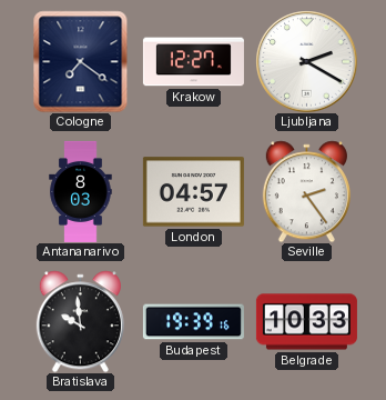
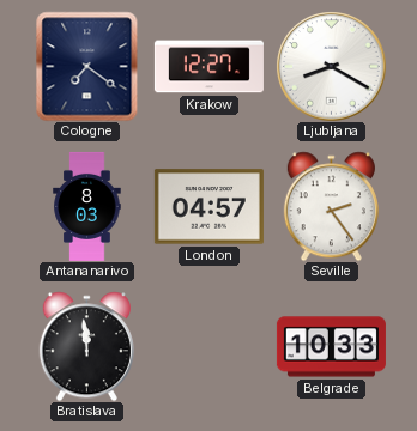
Ljubljana: 2:20 -> 8:20 (331, 66)
Bratislava: 9:59 -> 11:59 (86, 346)
Budapest: 19:39 -> none (193, 322)
